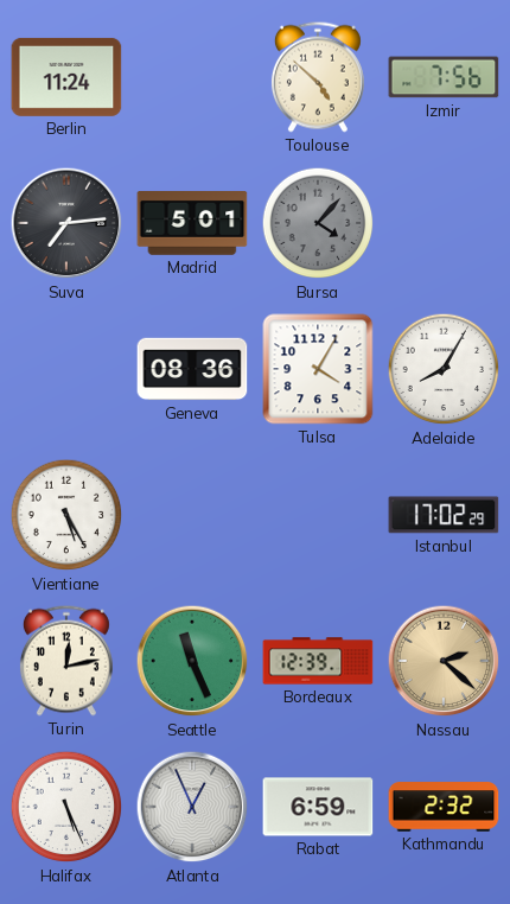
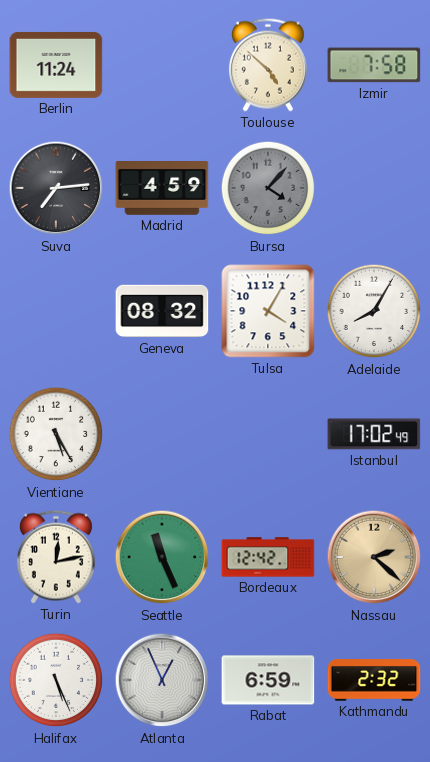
Izmir: 7:56 -> 7:58 (374, 65)
Madrid: 5:01 -> 4:59 (162, 189)
Geneva: 08:36 -> 08:32 (162, 311)
Istanbul: 17:02:29 -> 17:02:49 (374, 434)
Bordeaux: 12:39 -> 12:42 (268, 557)
